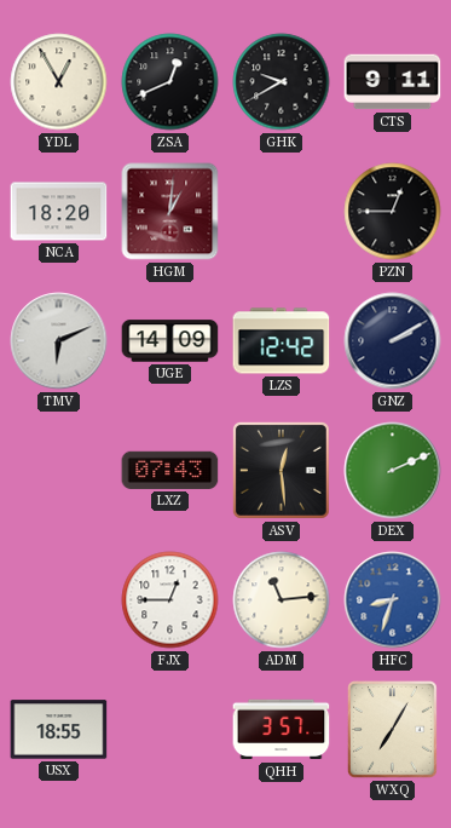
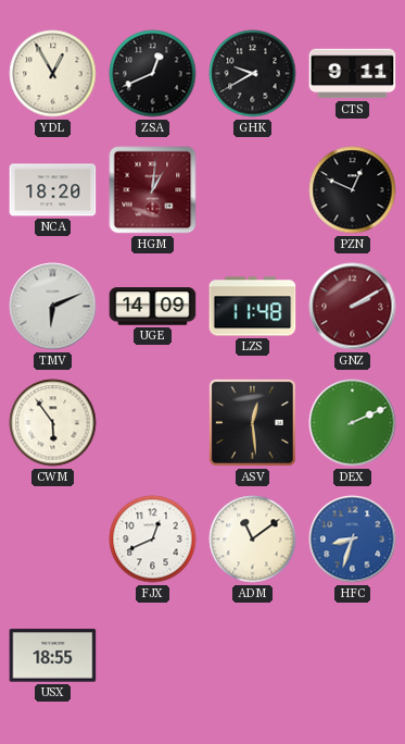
PZN: 12:45 -> 12:49 (353, 190)
LZS: 12:42 -> 11:48 (253, 307)
GNZ dial: navy -> burgundy (353, 307)
CWM: none -> 5:54 (53, 423)
LXZ: 07:43 -> none (170, 470)
FJX: 12:45 -> 12:41 (153, 540)
ADM: 11:14 -> 11:09 (253, 540)
QHH: 3:57 -> none (282, 730)
WXQ: 7:05 -> none (393, 730)
